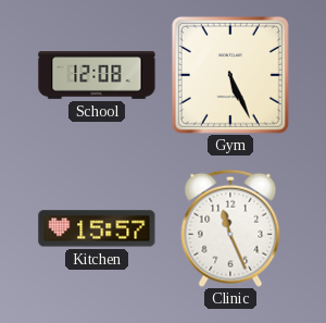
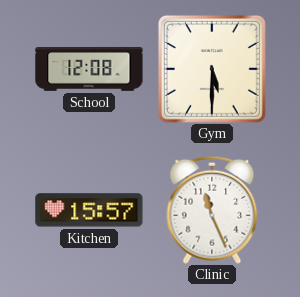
Gym: 5:26 -> 5:30 (212, 69)
